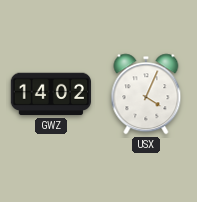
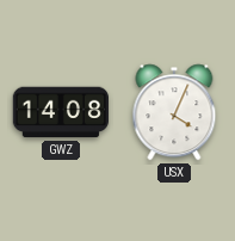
GWZ: 14:02 -> 14:08 (61, 112)
